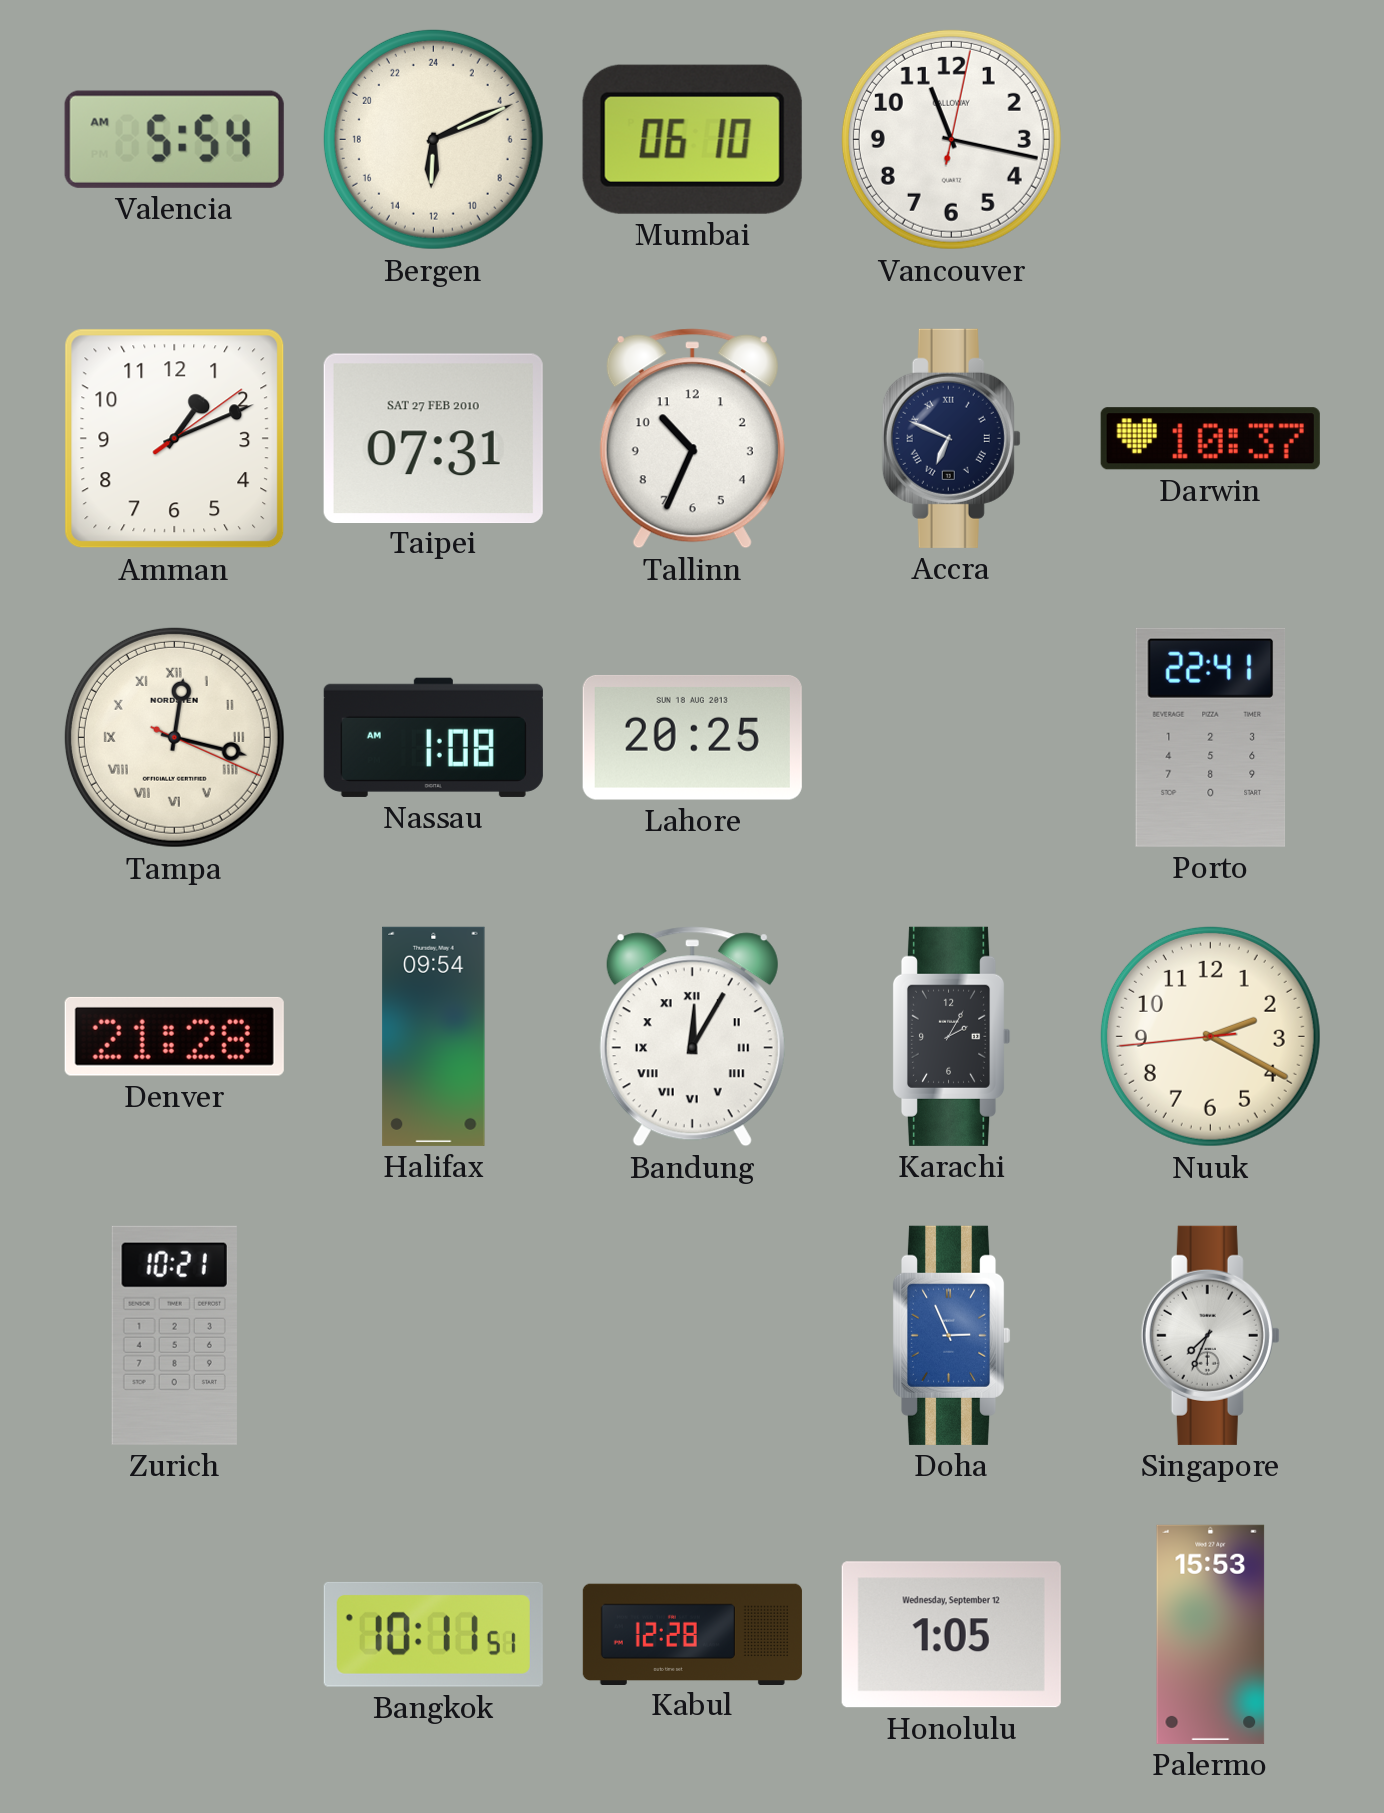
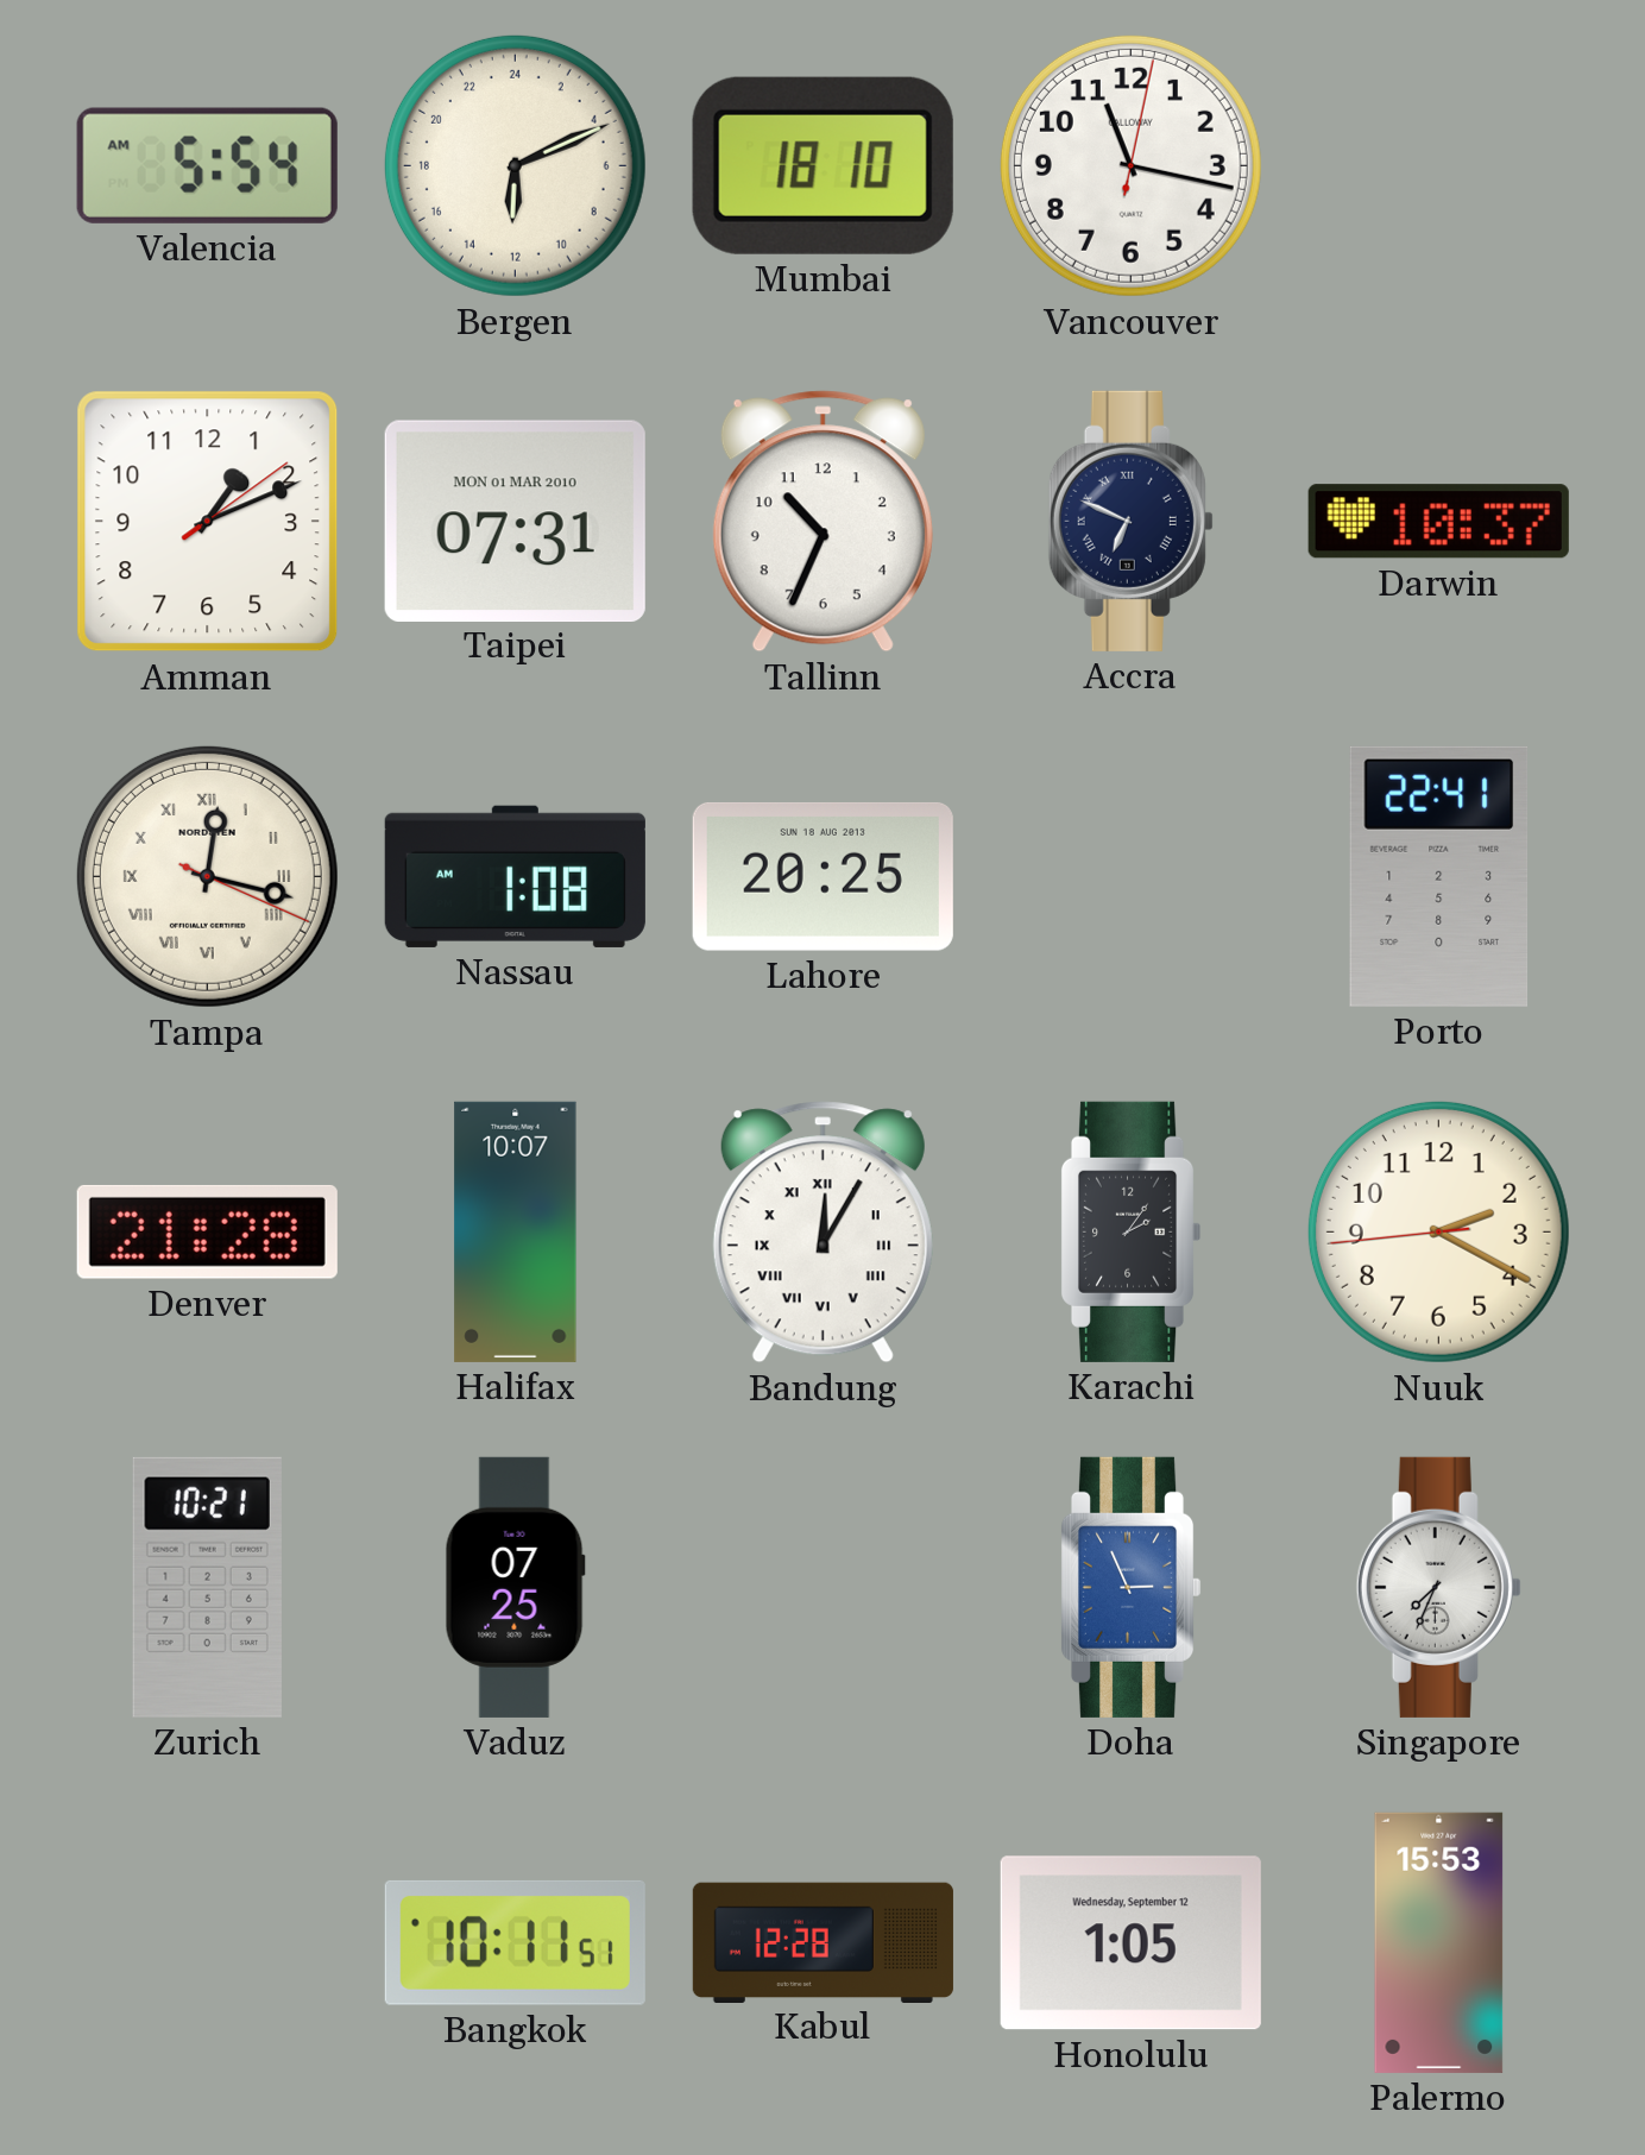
Mumbai: 06:10 -> 18:10 (822, 165)
Taipei date: SAT 27 FEB 2010 -> MON 01 MAR 2010 (515, 521)
Halifax: 09:54 -> 10:07 (516, 1231)
Karachi: 2:05 -> 2:06 (1130, 1231)
Vaduz: none -> 07:25 (515, 1587)
